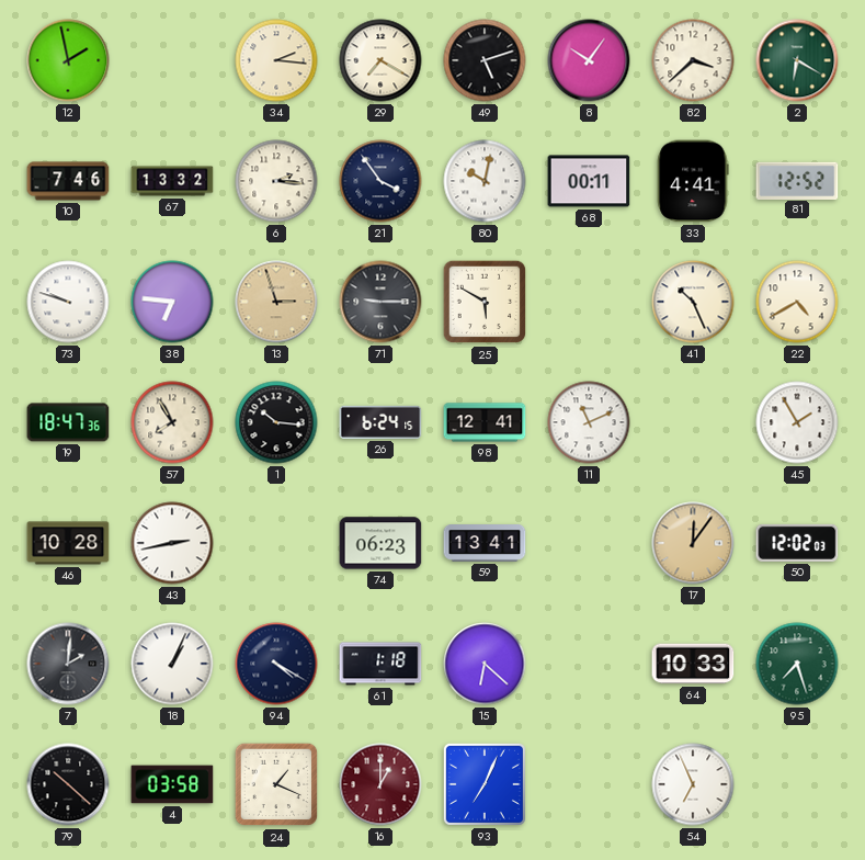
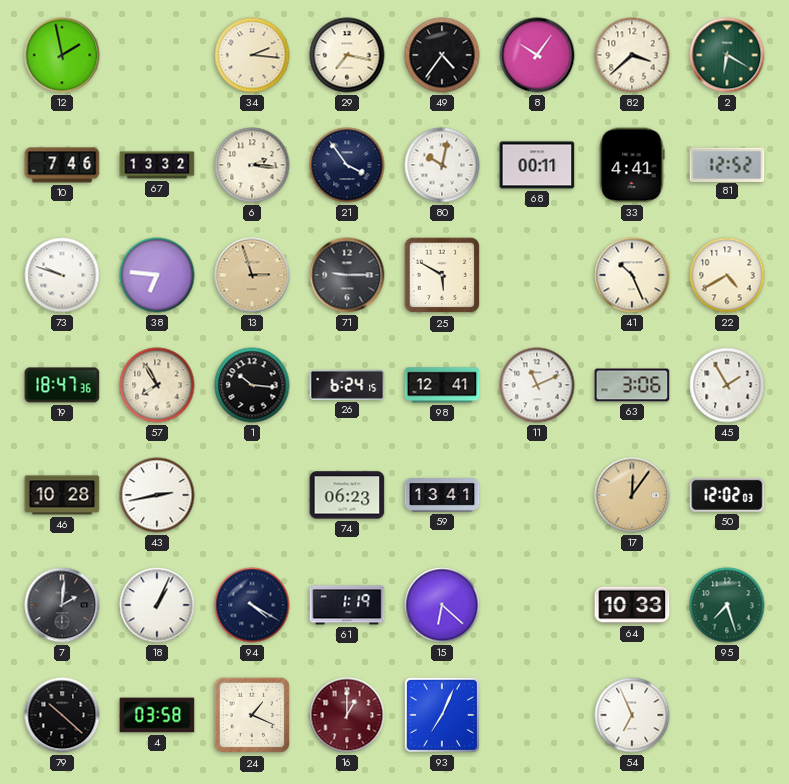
29: 7:20 -> 7:17 (347, 55)
49: 5:12 -> 4:36 (442, 55)
63: none -> 3:06 (632, 385)
61: 1:18 -> 1:19 (347, 605)
